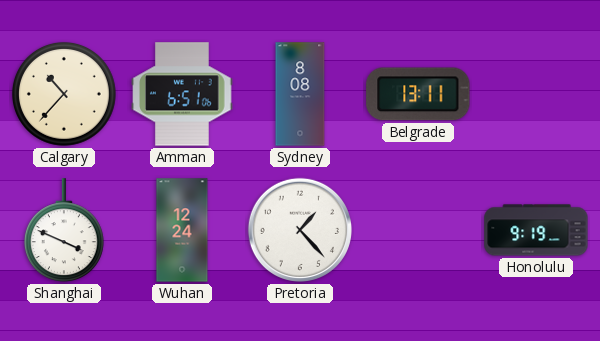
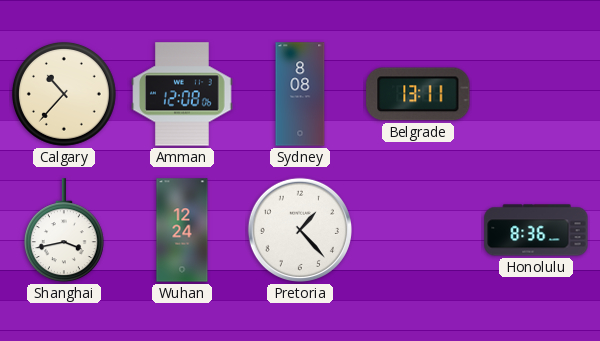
Amman: 6:51 -> 12:08 (182, 94)
Shanghai: 3:49 -> 3:43 (64, 231)
Honolulu: 9:19 -> 8:36 (536, 230)
